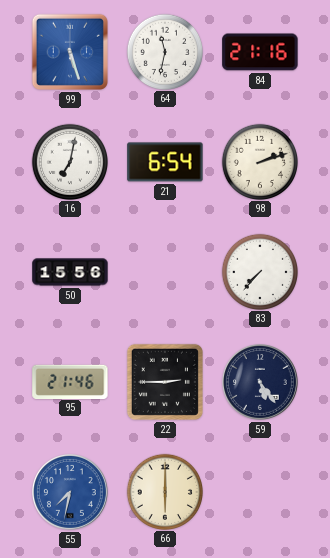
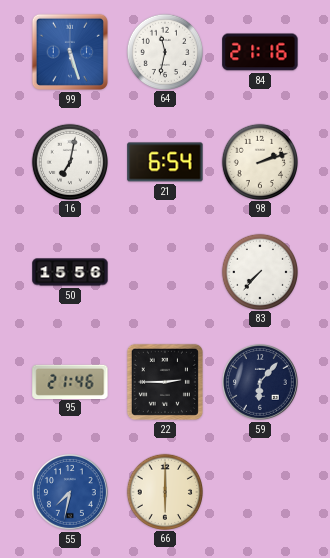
59: 5:24 -> 6:07 (261, 383)
